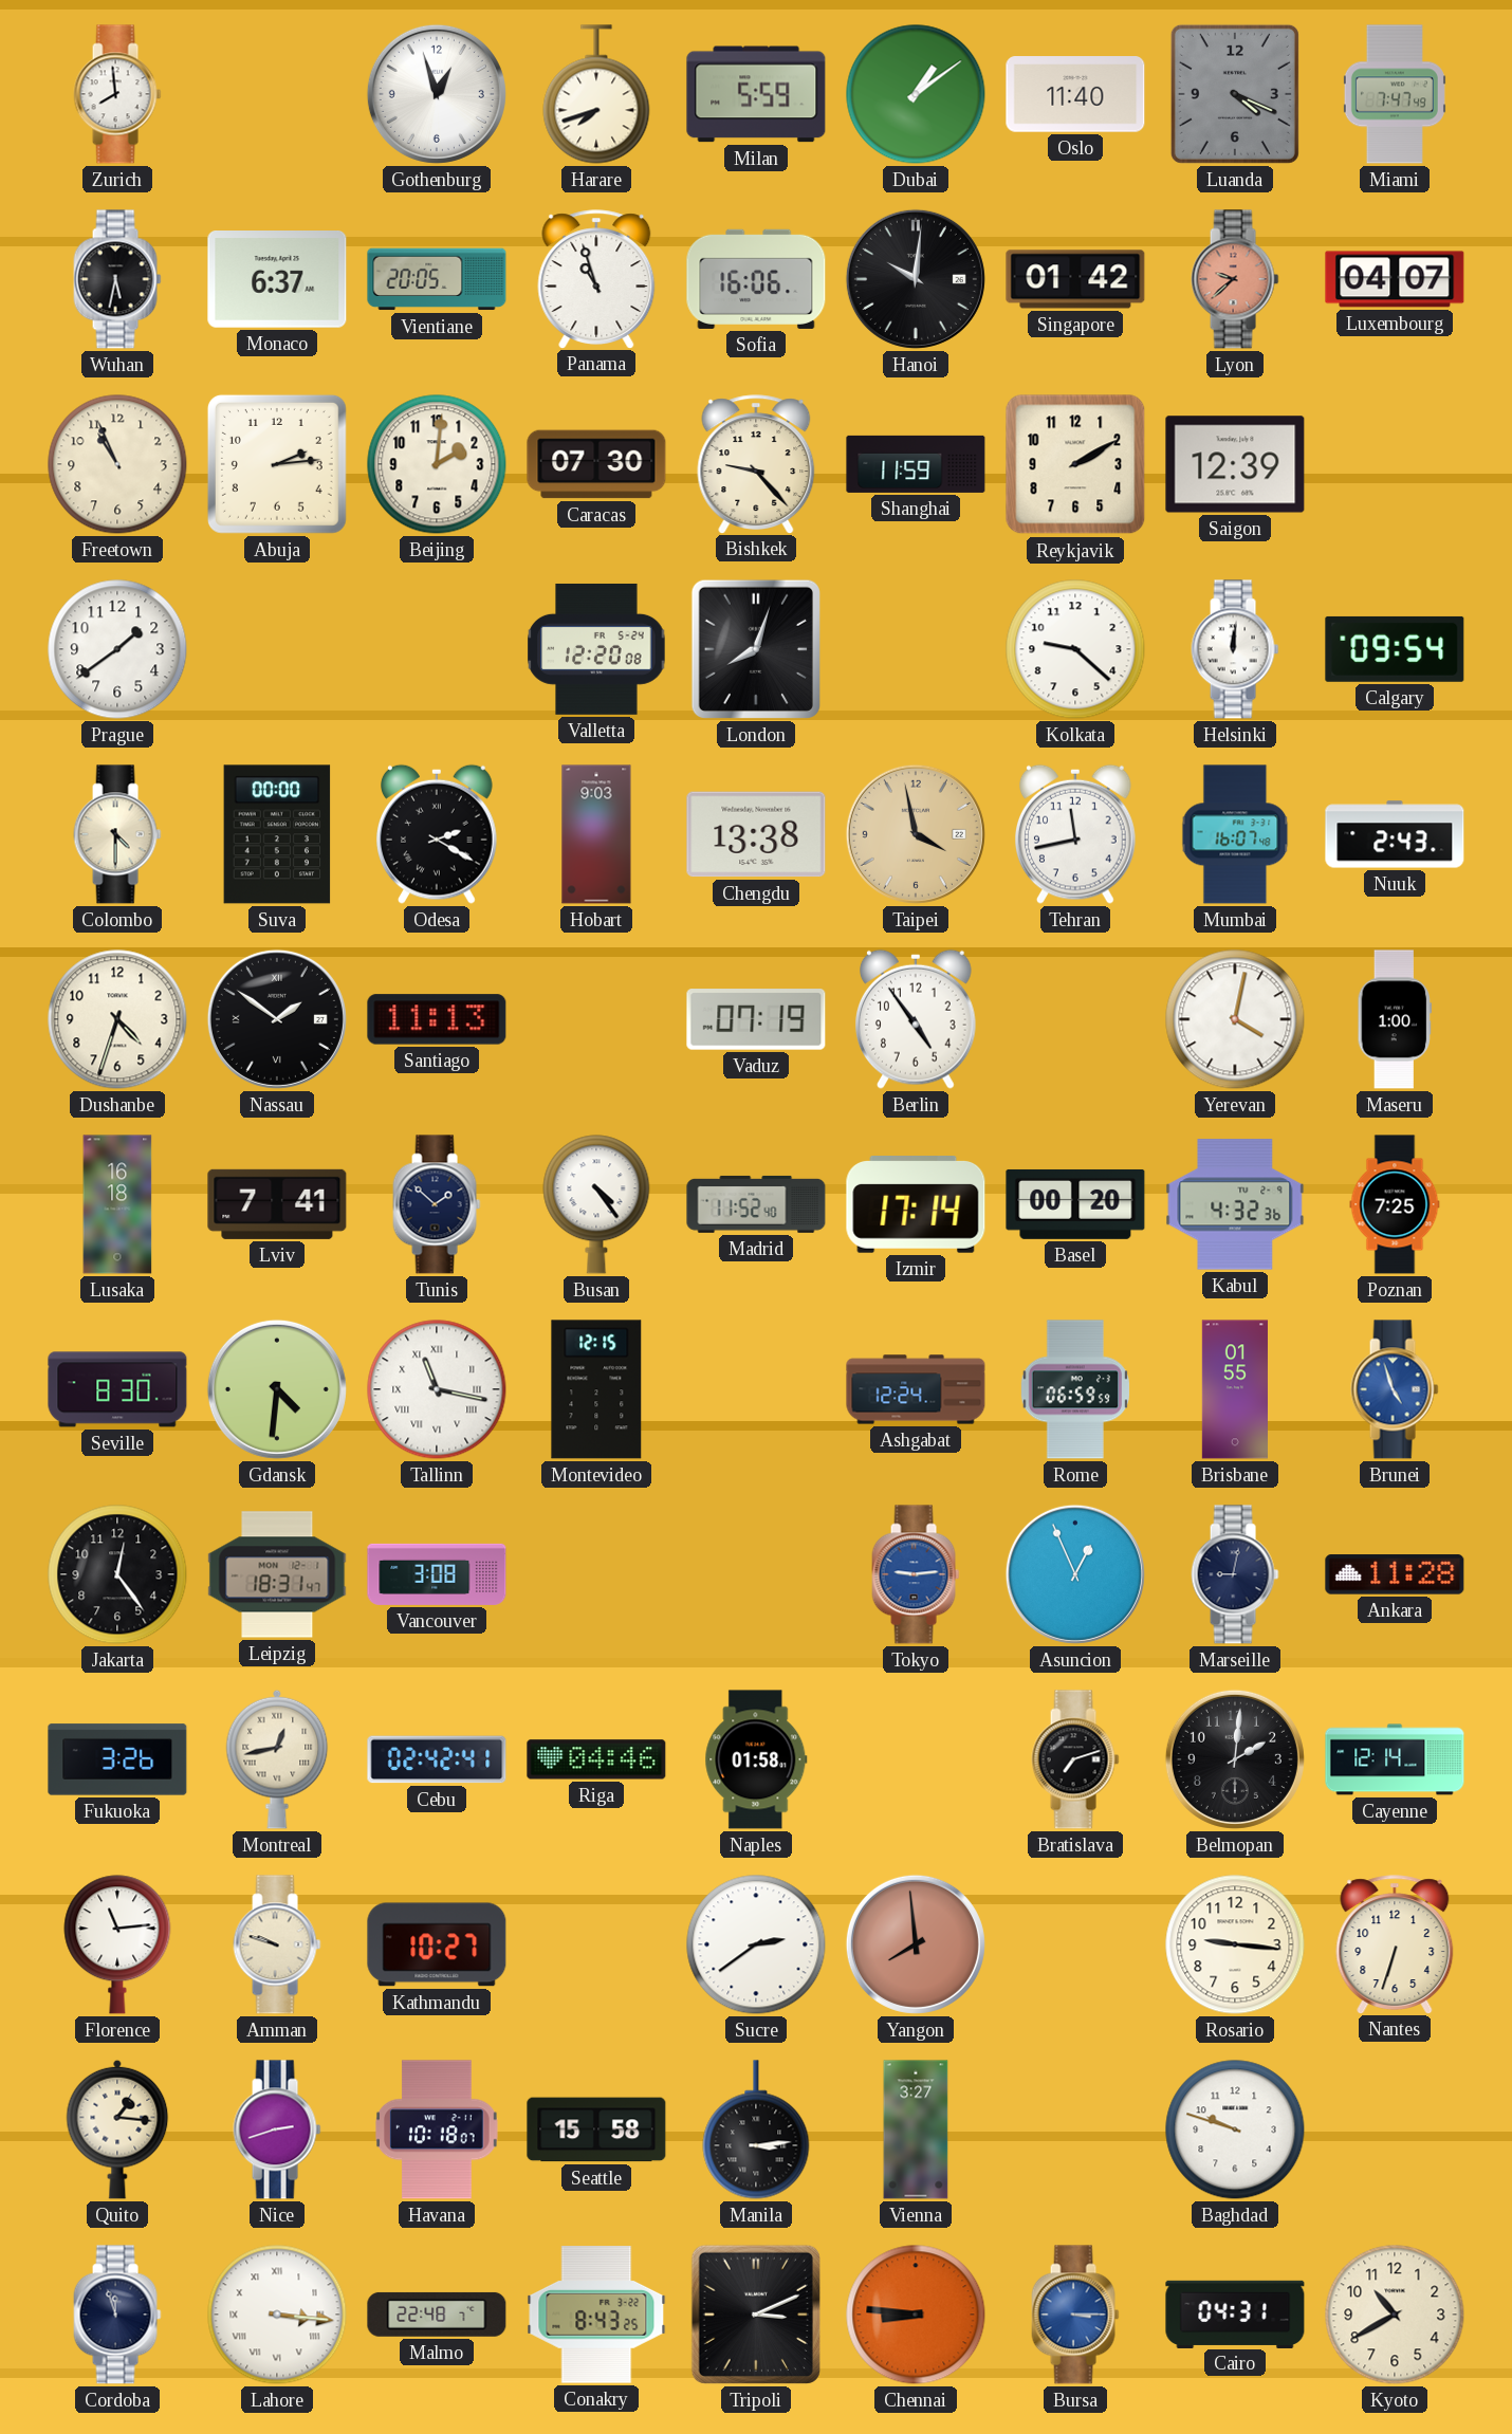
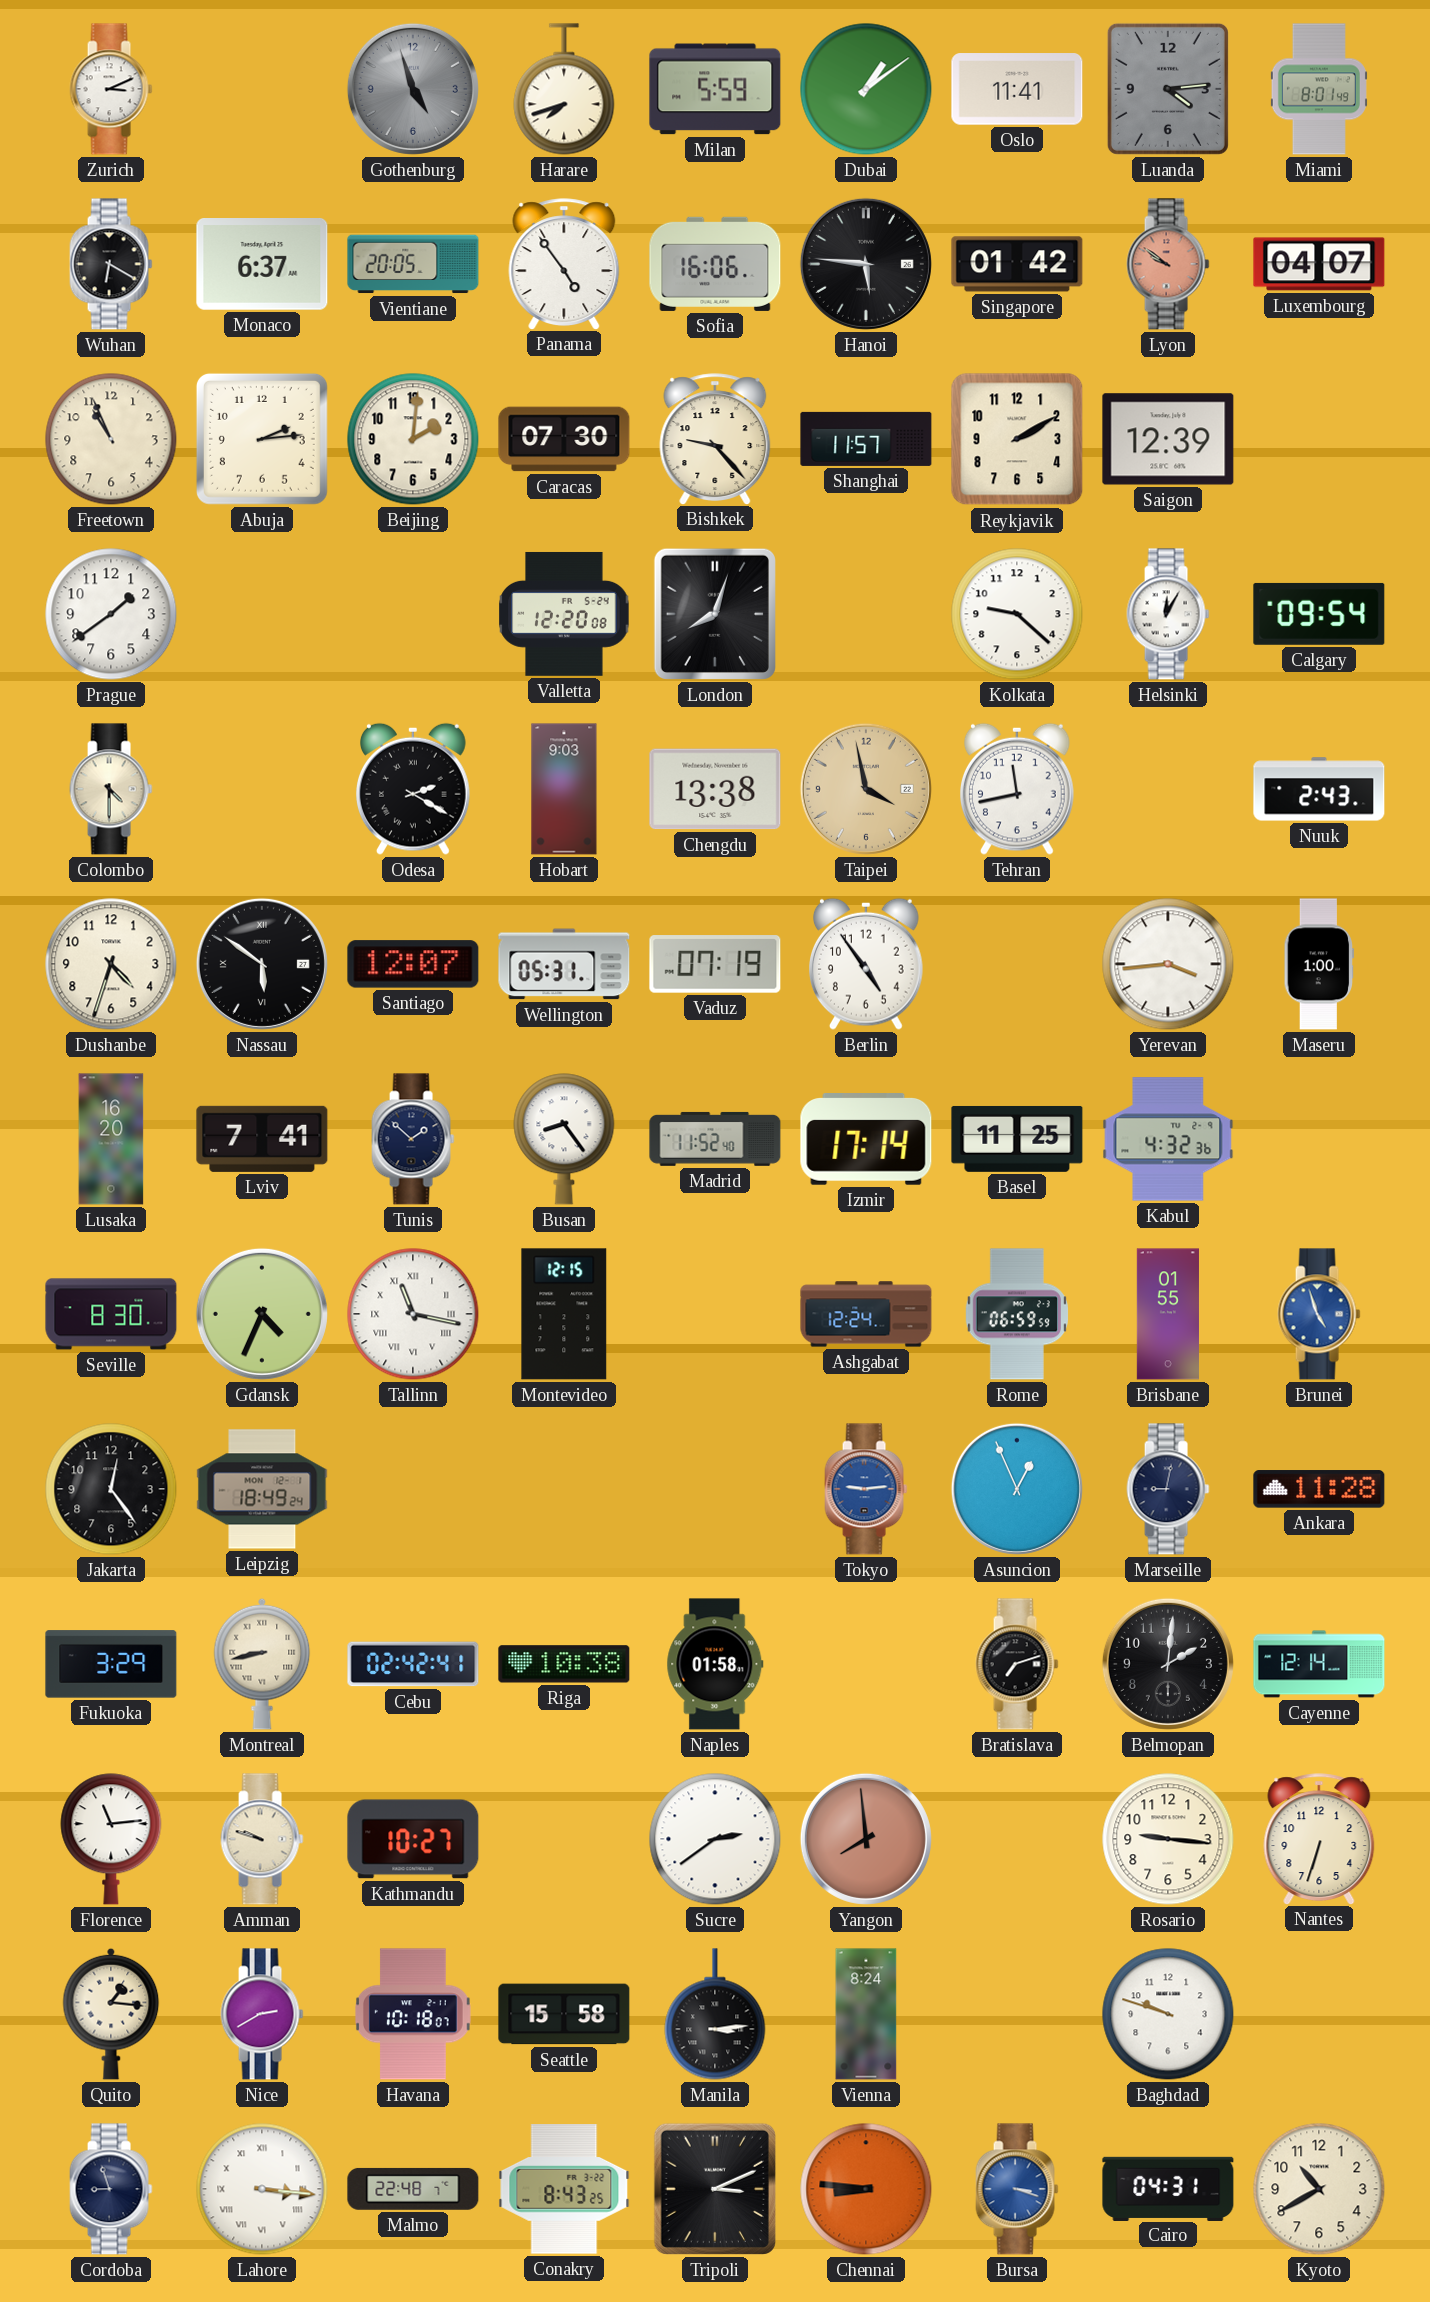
Zurich: 7:59 -> 3:11 (111, 89)
Gothenburg: 12:57 -> 4:57 (413, 89)
Gothenburg dial: white -> grey (413, 89)
Oslo: 11:40 -> 11:41 (1017, 89)
Luanda: 4:19 -> 4:14 (1168, 89)
Miami: 7:47 -> 8:01 (1319, 89)
Wuhan: 5:32 -> 6:20 (111, 264)
Panama: 10:57 -> 4:54 (564, 264)
Hanoi: 10:01 -> 5:46 (866, 264)
Lyon: 9:38 -> 9:51 (1168, 264)
Shanghai: 11:59 -> 11:57 (866, 439)
Helsinki: 12:01 -> 12:05 (1168, 614)
Suva: 00:00 -> none (277, 834)
Mumbai: 16:07 -> none (1235, 834)
Nassau: 1:51 -> 5:51 (262, 964)
Santiago: 11:13 -> 12:07 (413, 964)
Wellington: none -> 05:31 (564, 964)
Yerevan: 4:02 -> 3:44 (1168, 964)
Lusaka: 16:18 -> 16:20 (111, 1139)
Busan: 4:24 -> 8:24 (564, 1139)
Basel: 00:20 -> 11:25 (1017, 1139)
Poznan: 7:25 -> none (1395, 1204)
Gdansk: 4:31 -> 4:34 (262, 1314)
Leipzig: 18:31 -> 18:49 (262, 1489)
Vancouver: 3:08 -> none (437, 1574)
Fukuoka: 3:26 -> 3:29 (111, 1664)
Montreal: 12:43 -> 8:43 (262, 1664)
Riga: 04:46 -> 10:38 (564, 1664)
Nice: 2:42 -> 2:40 (262, 2014)
Vienna: 3:27 -> 8:24 (866, 2014)
Cordoba: 11:57 -> 8:57 (111, 2189)
Bursa: 3:15 -> 3:18 (1017, 2189)
